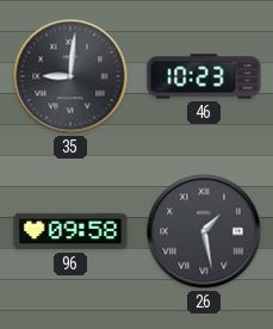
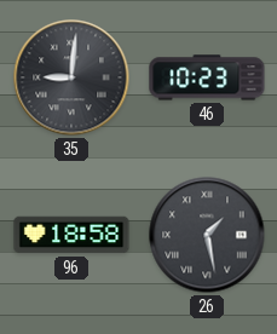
96: 09:58 -> 18:58 (71, 235)
